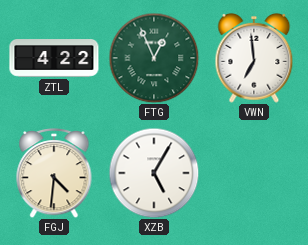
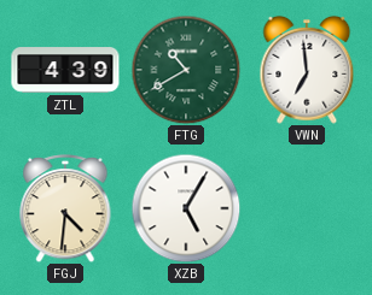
ZTL: 4:22 -> 4:39 (65, 70)
FTG: 12:56 -> 10:40 (186, 70)
